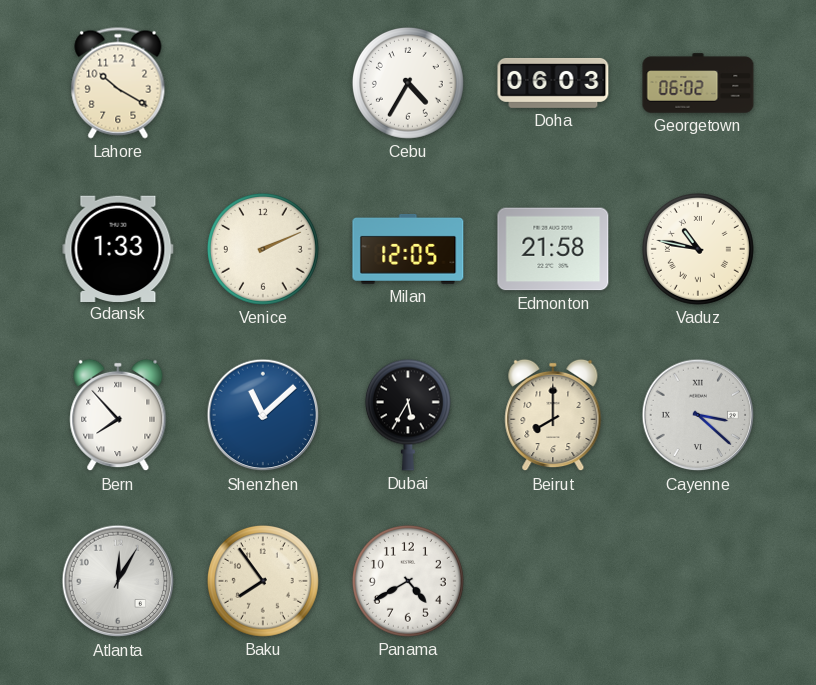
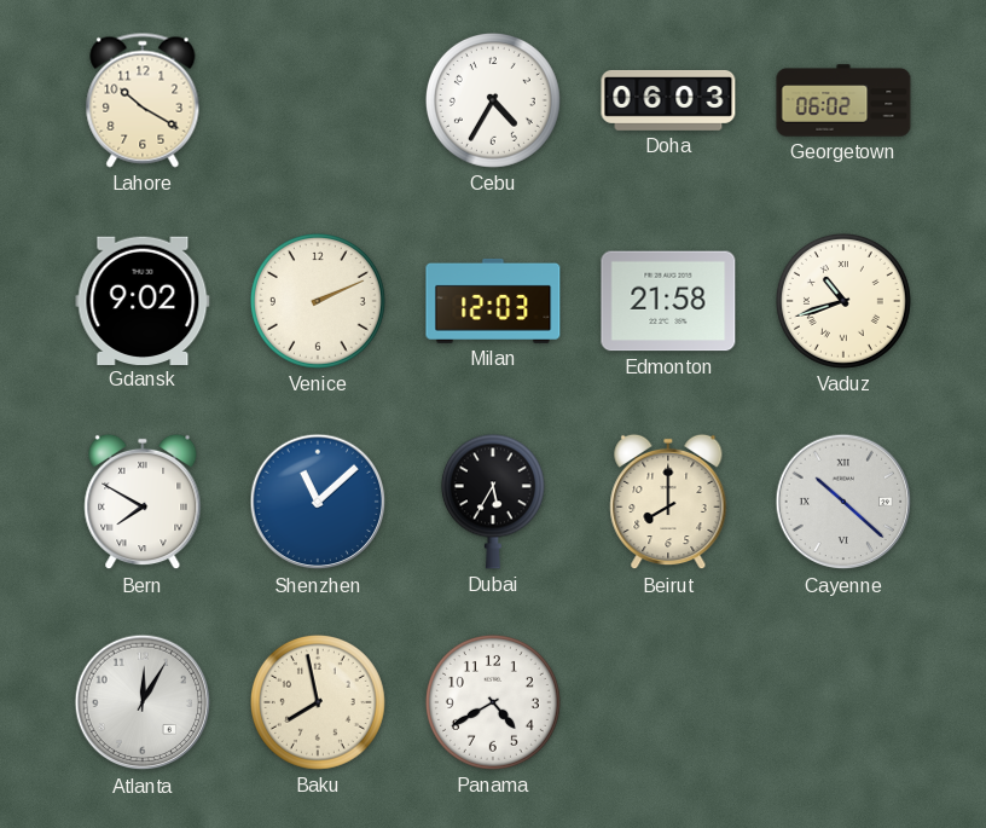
Gdansk: 1:33 -> 9:02 (143, 300)
Milan: 12:05 -> 12:03 (493, 301)
Vaduz: 10:47 -> 10:42 (843, 301)
Bern: 7:53 -> 7:50 (143, 502)
Cayenne: 3:22 -> 10:22 (843, 502)
Baku: 7:54 -> 7:58 (318, 702)
